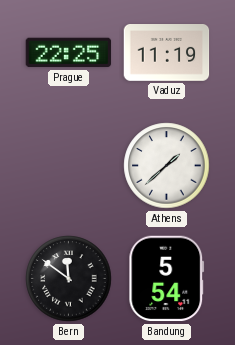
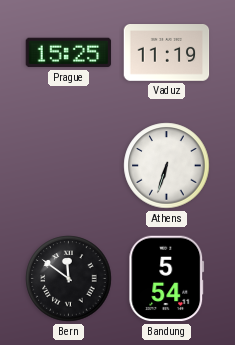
Prague: 22:25 -> 15:25 (69, 53)
Athens: 1:38 -> 6:33 (167, 166)
